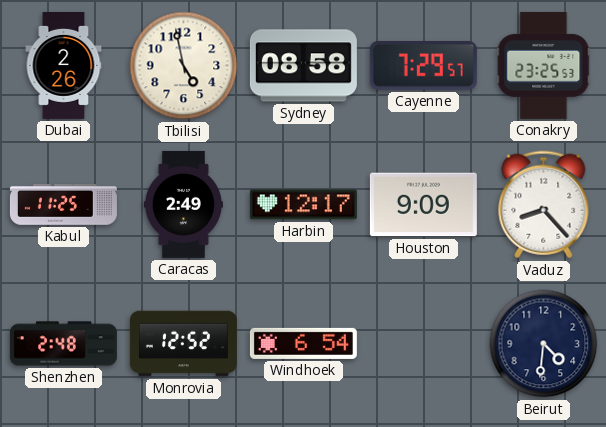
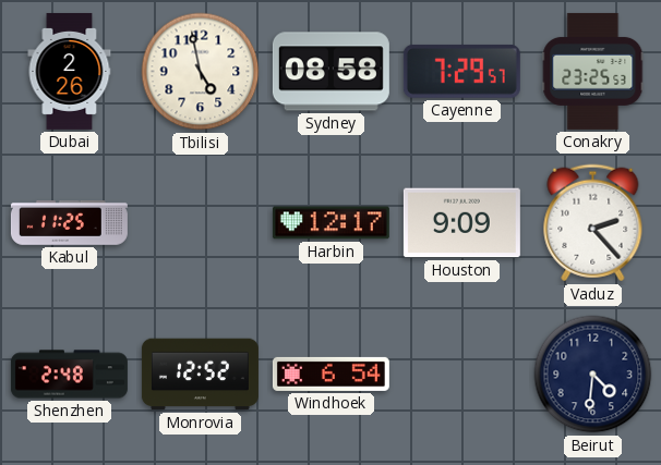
Caracas: 2:49 -> none (183, 204)
Vaduz: 8:23 -> 2:23 (593, 223)
